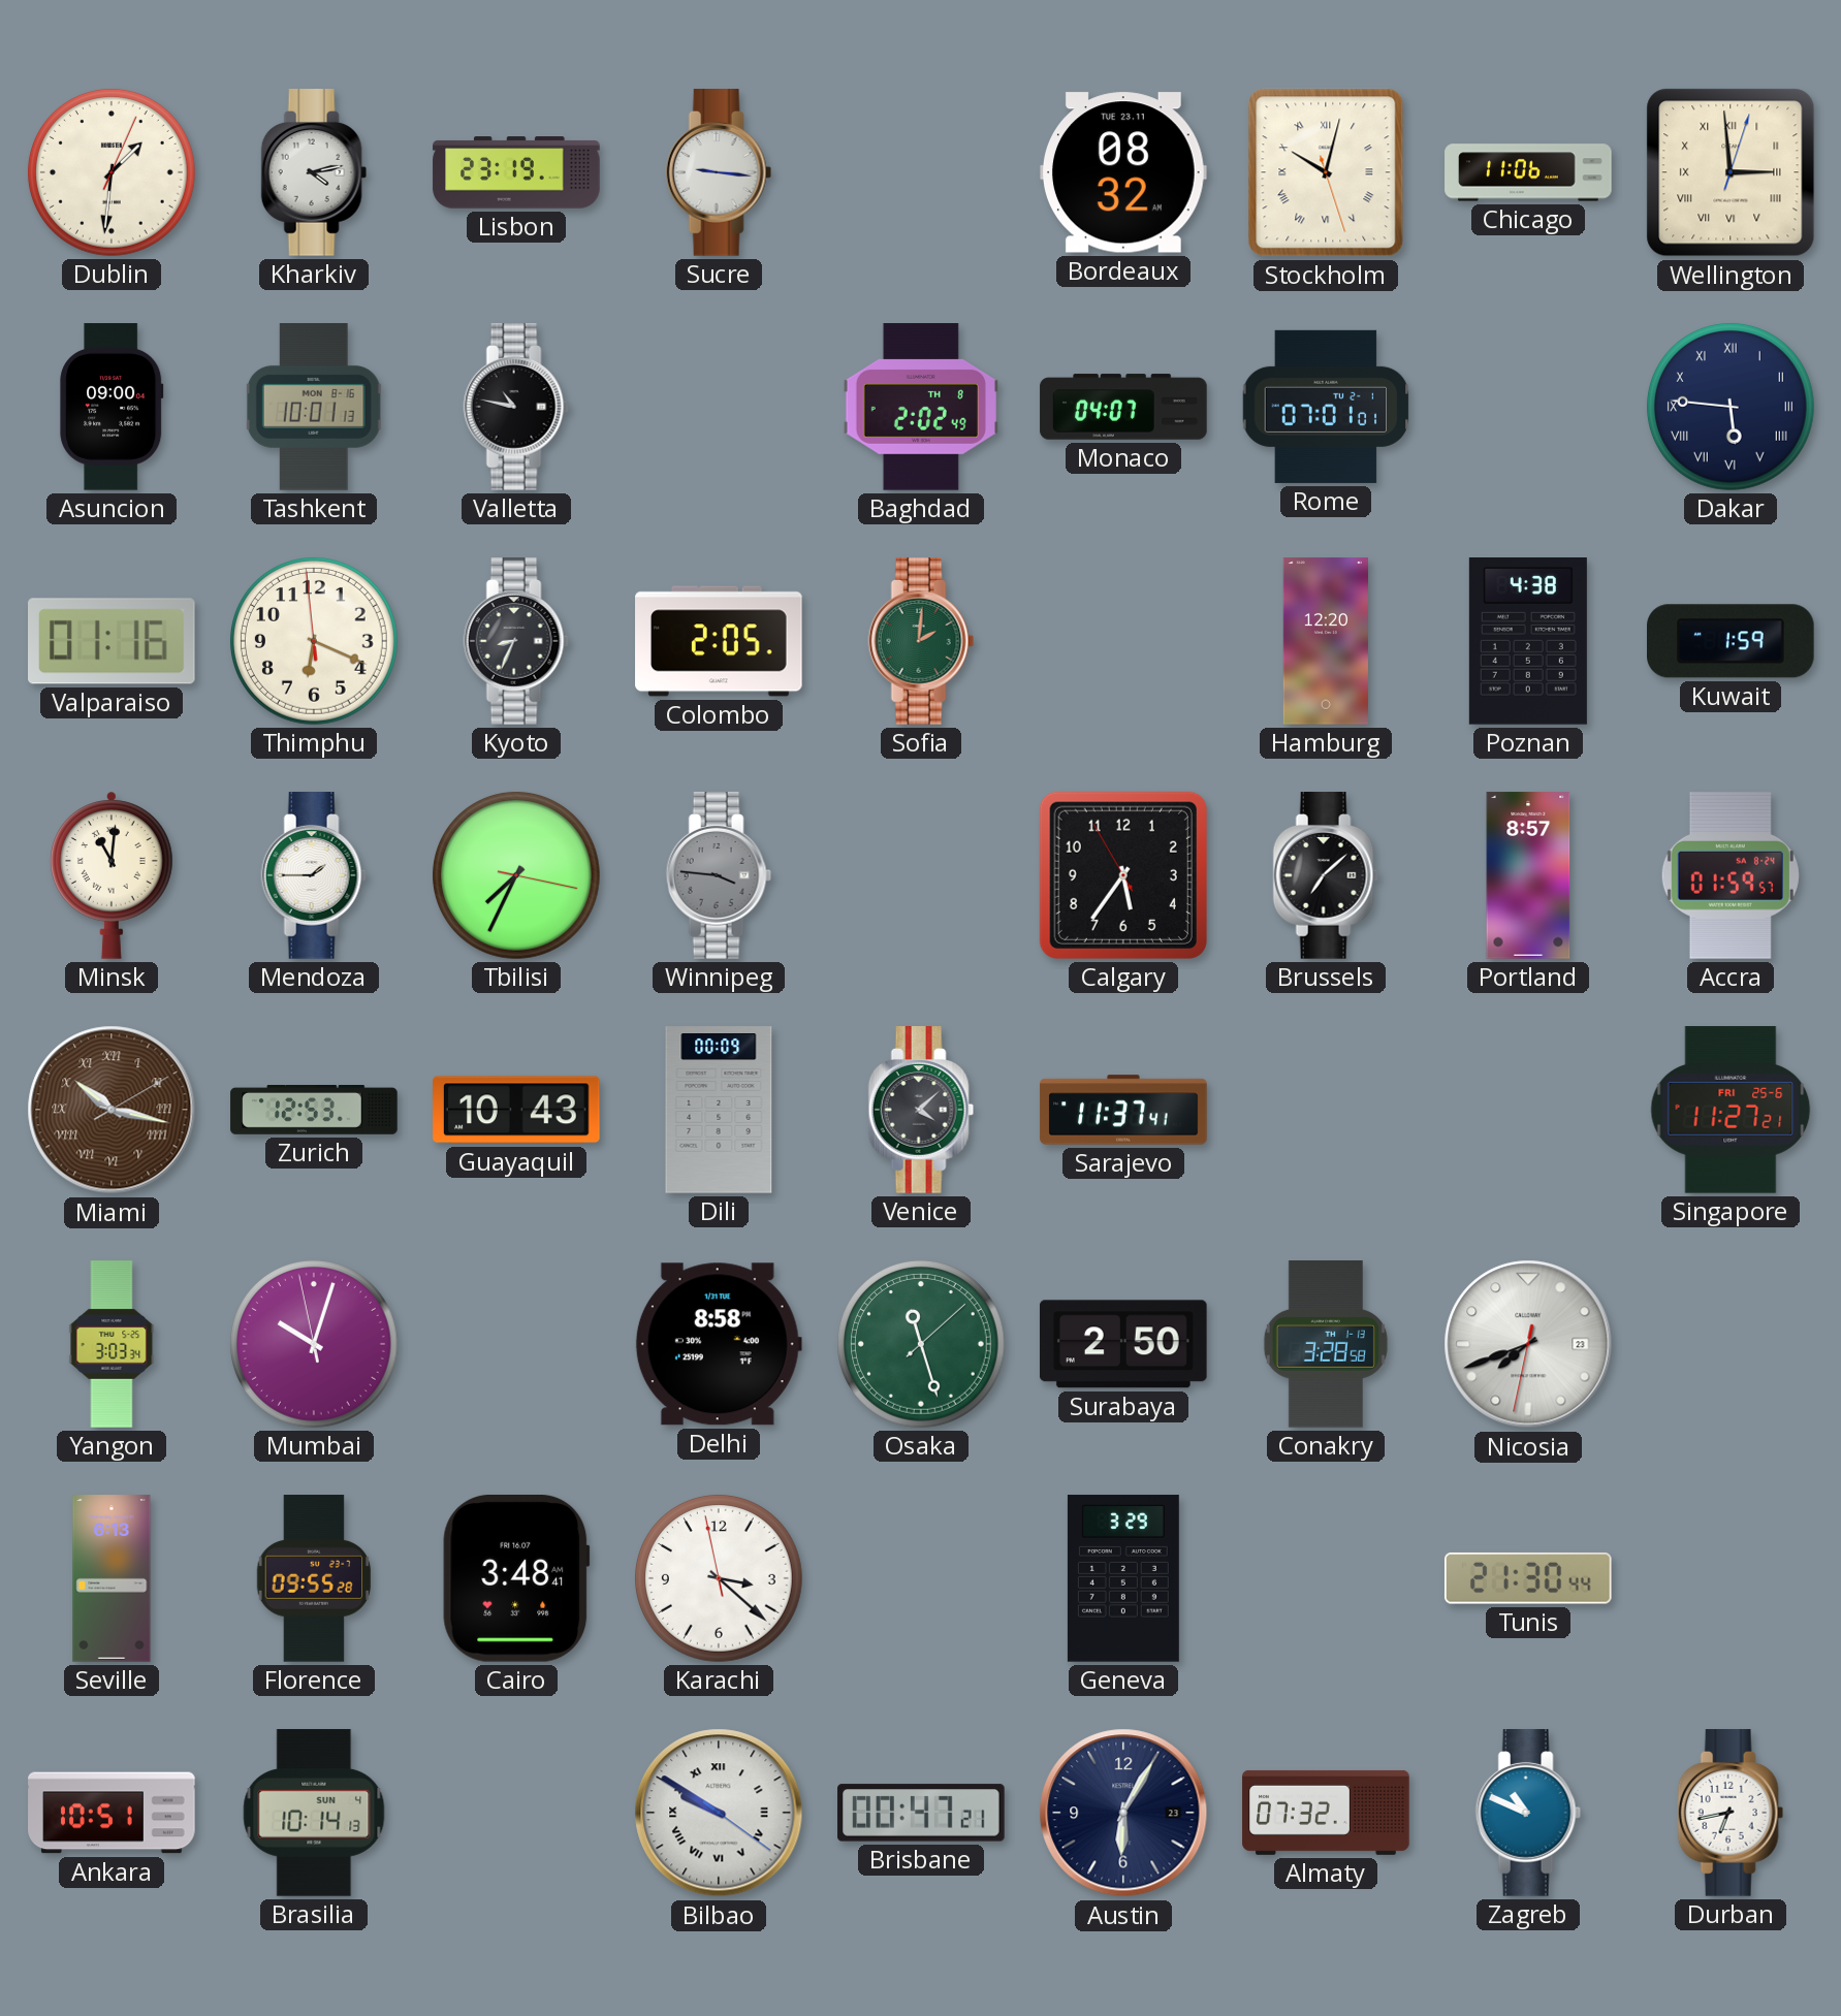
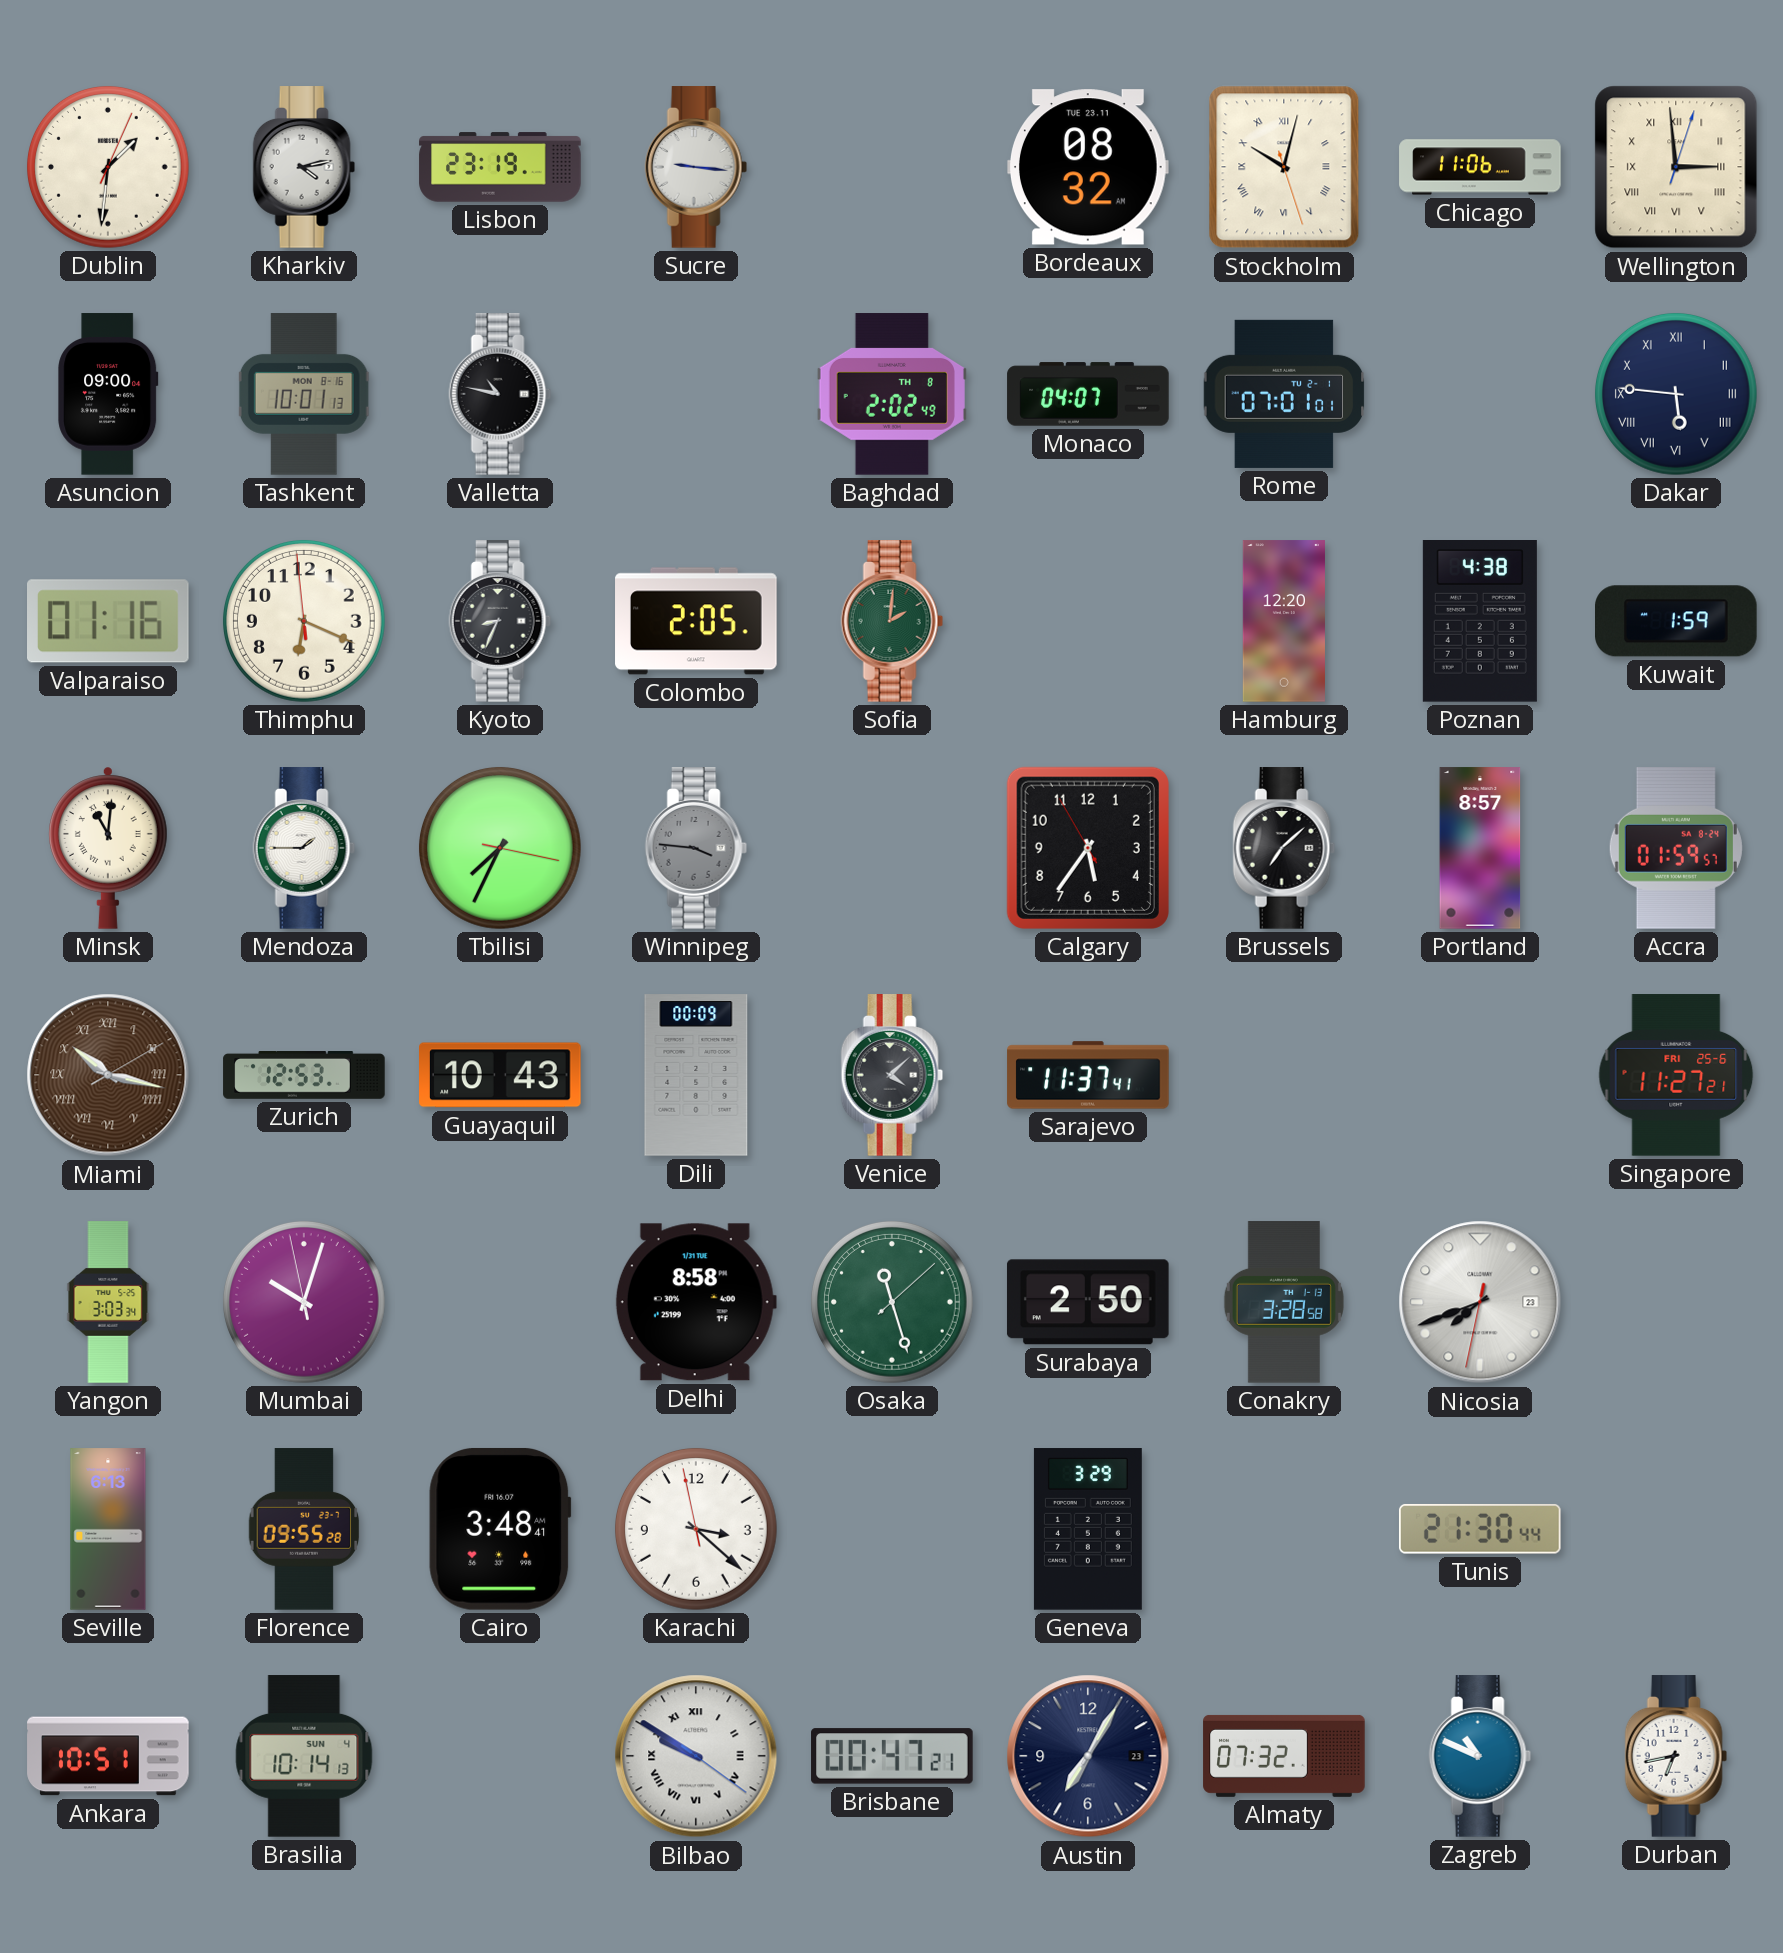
Austin: 6:05 -> 7:05 (1088, 1756)
